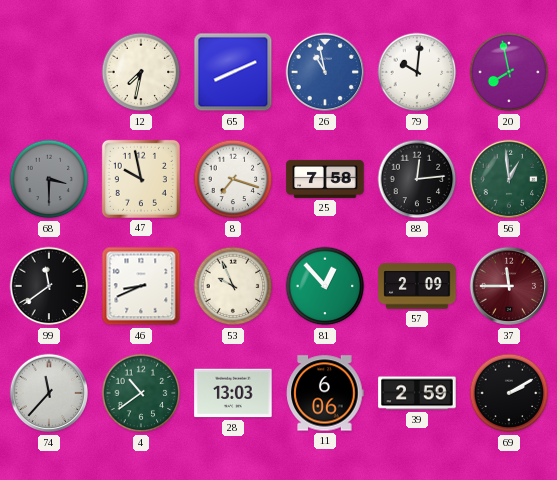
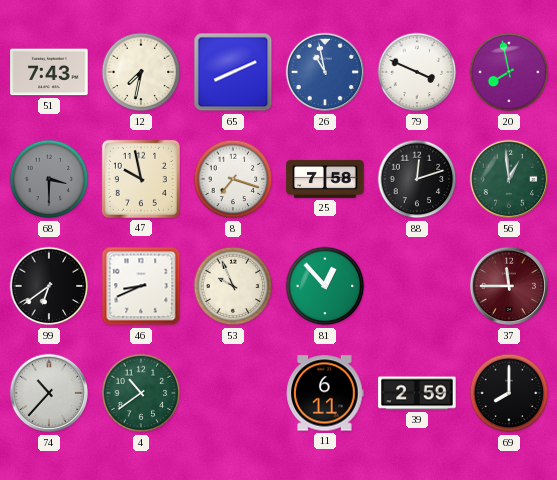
51: none -> 7:43 (49, 72)
79: 10:01 -> 3:49 (417, 72)
88: 12:14 -> 12:12 (417, 179)
99: 11:39 -> 6:39 (49, 286)
57: 2:09 -> none (417, 286)
74: 11:37 -> 10:37 (49, 393)
28: 13:03 -> none (233, 393)
11: 6:06 -> 6:11 (325, 393)
69: 2:10 -> 8:00 (509, 393)
